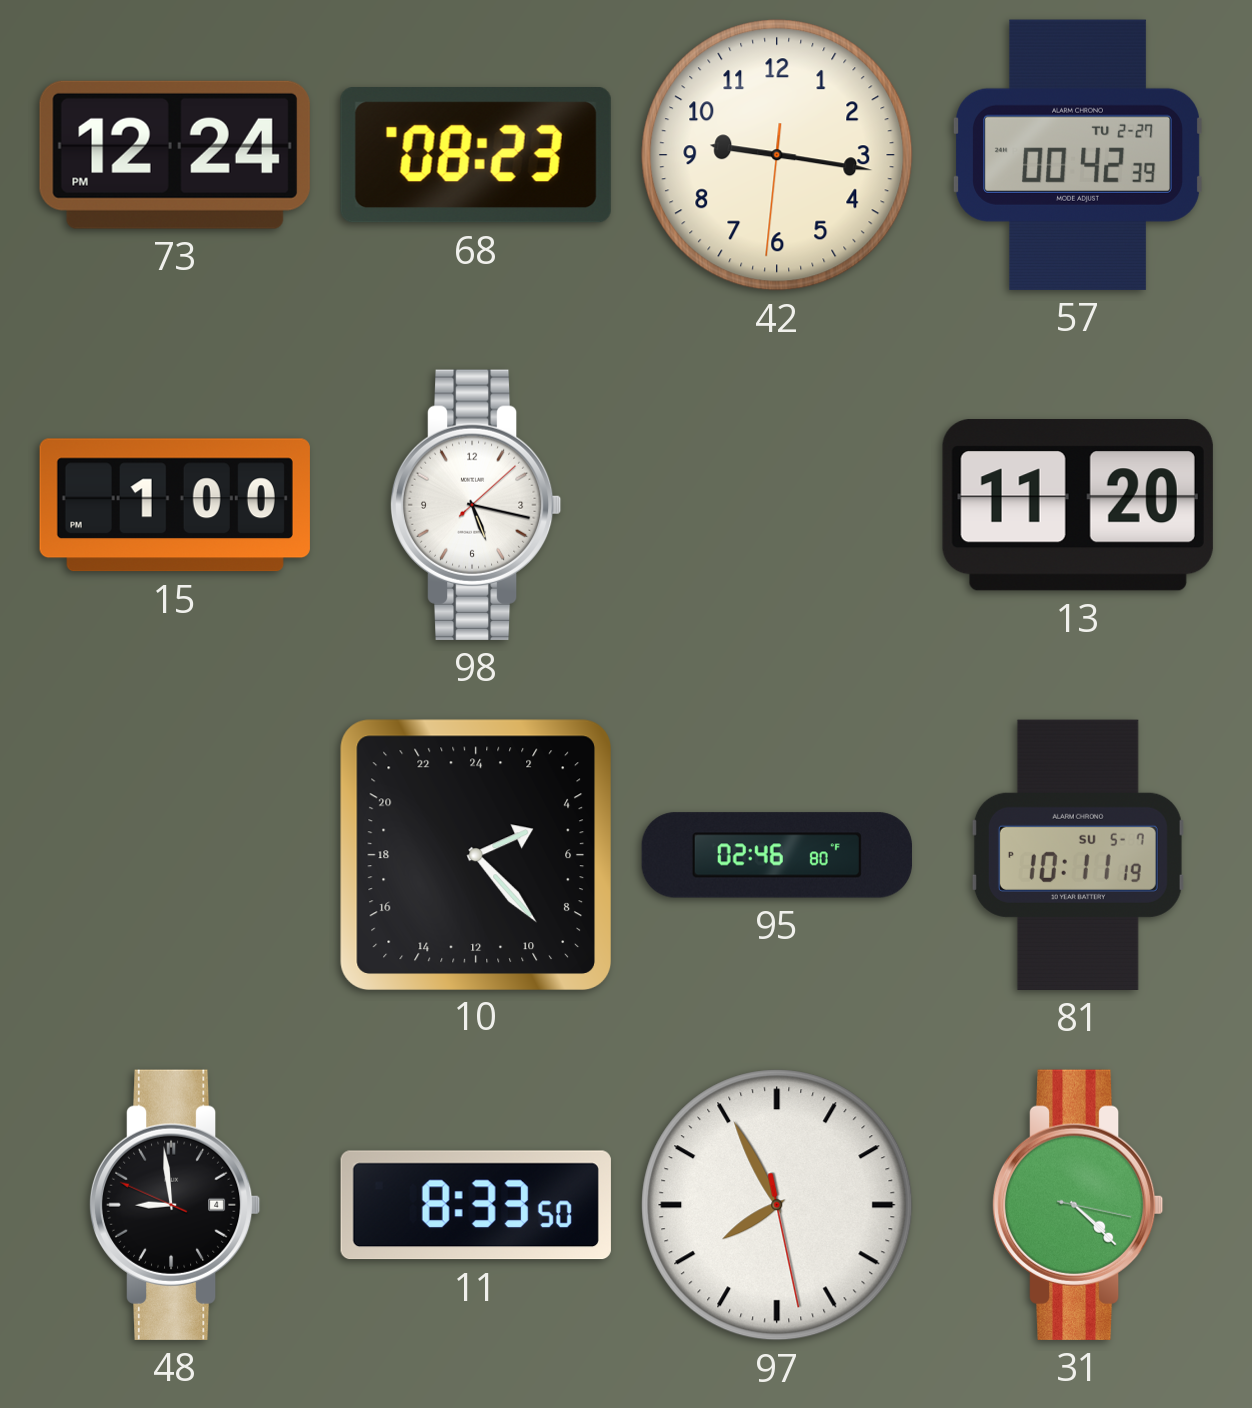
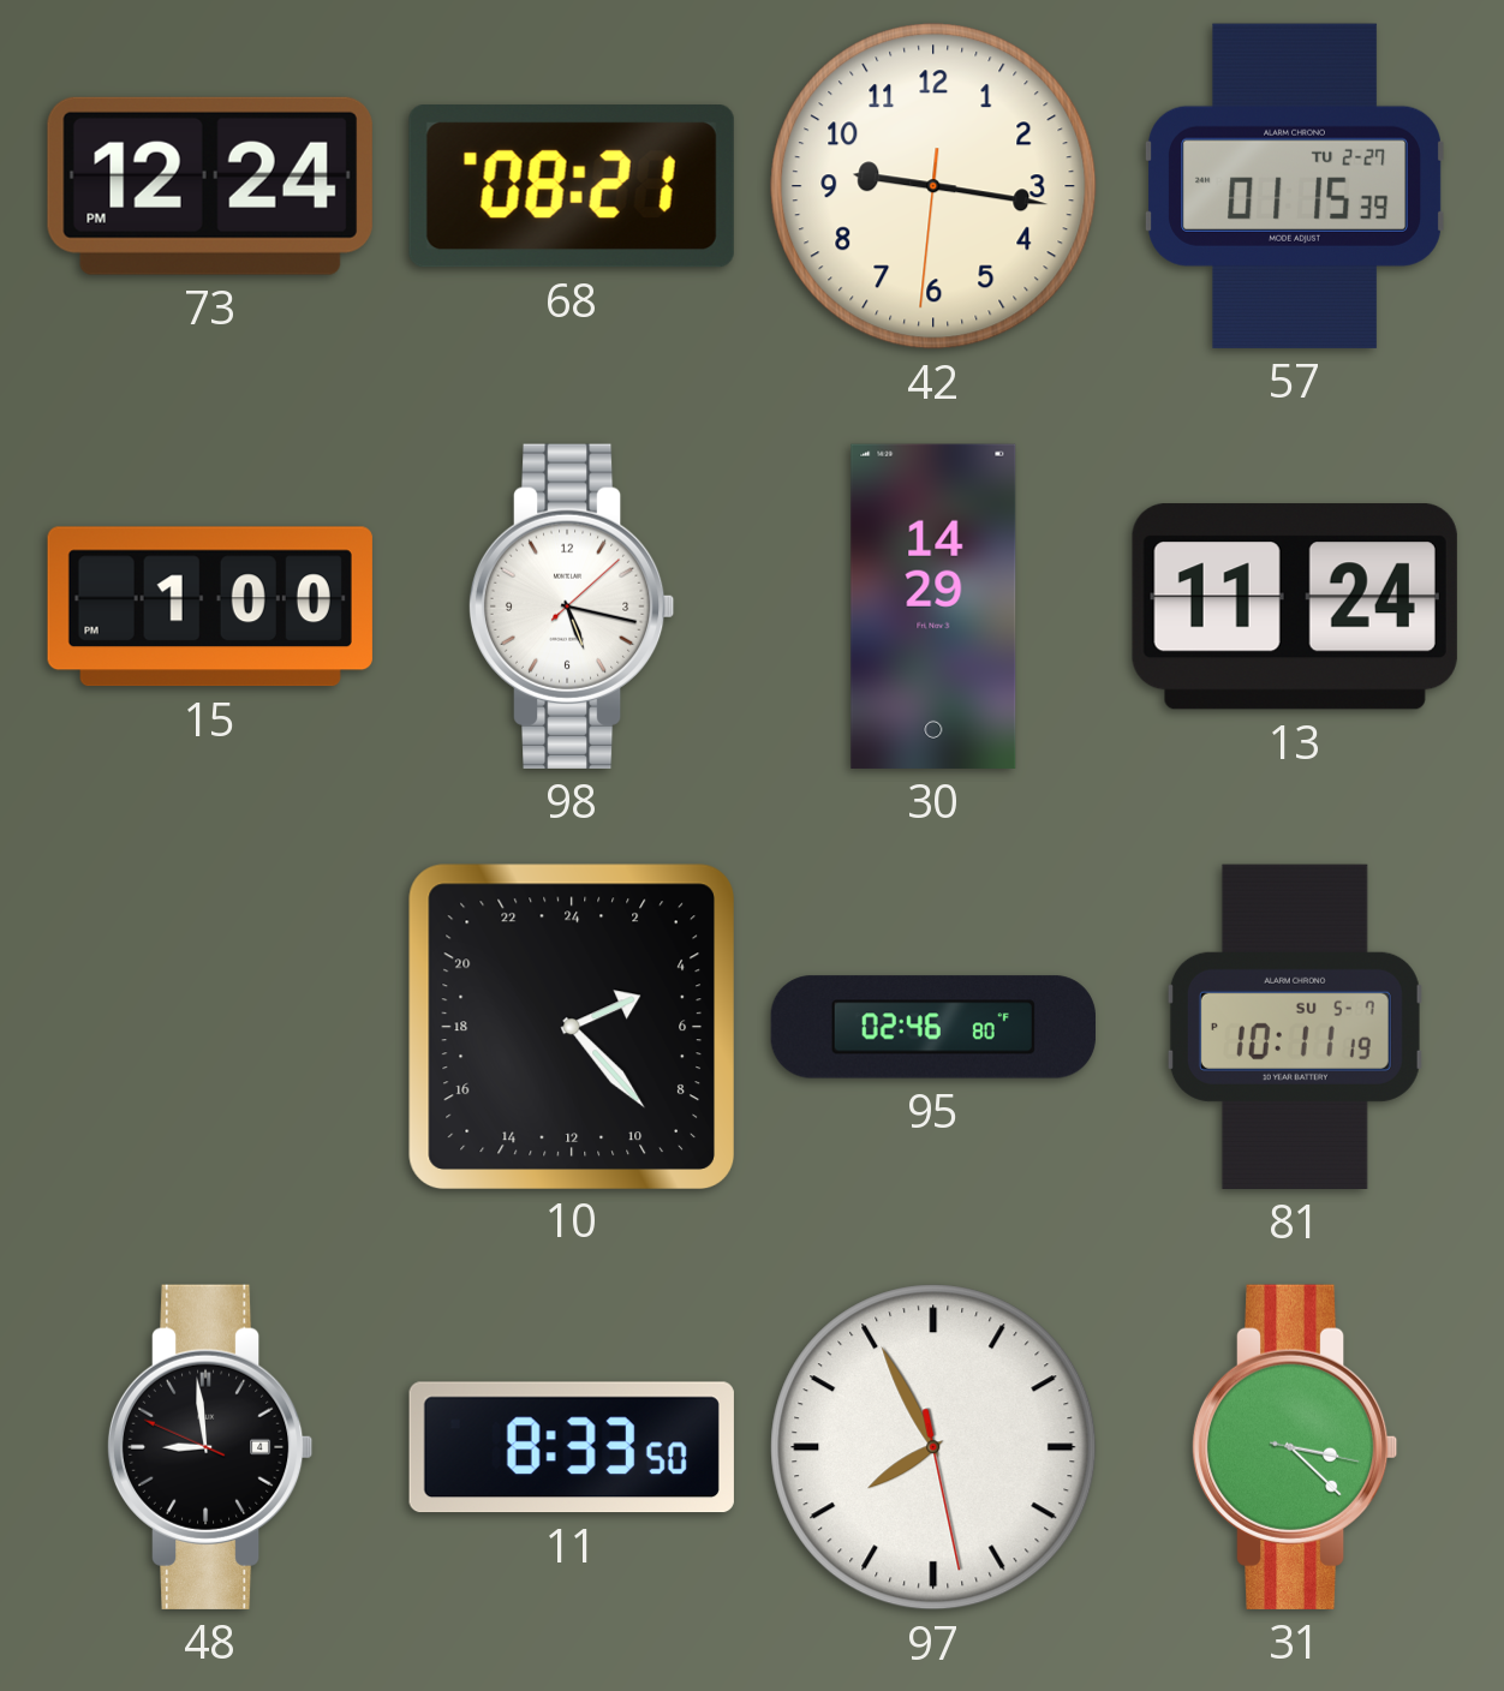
68: 08:23 -> 08:21 (572, 187)
57: 00:42 -> 01:15 (1295, 186)
30: none -> 14:29 (933, 607)
13: 11:20 -> 11:24 (1295, 607)
31: 4:22 -> 3:22 (1295, 1447)
